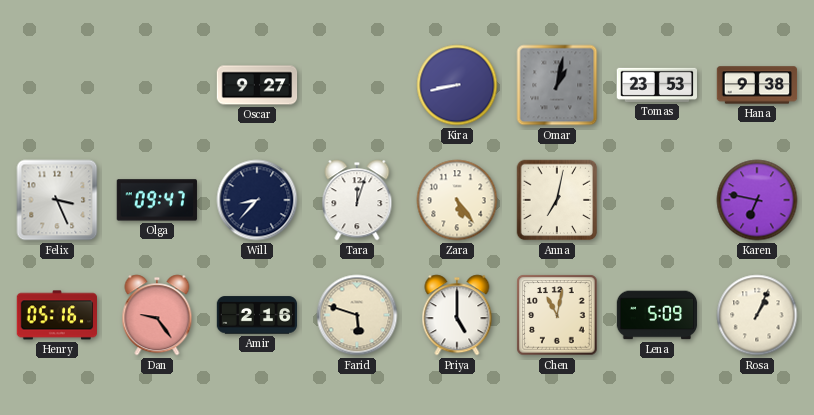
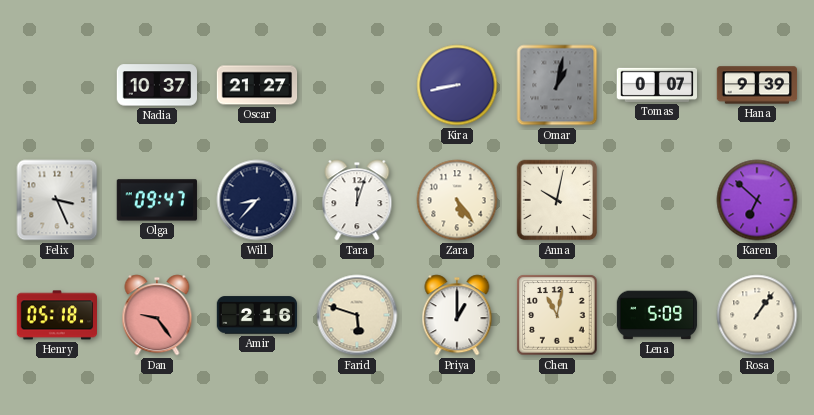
Nadia: none -> 10:37 (156, 85)
Oscar: 9:27 -> 21:27 (257, 85)
Tomas: 23:53 -> 0:07 (657, 85)
Hana: 9:38 -> 9:39 (757, 85)
Anna: 7:02 -> 10:02 (557, 200)
Karen: 6:47 -> 6:52 (757, 200)
Henry: 05:16 -> 05:18 (57, 315)
Priya: 5:00 -> 1:00 (457, 315)
Rosa: 1:04 -> 1:06 (757, 315)
